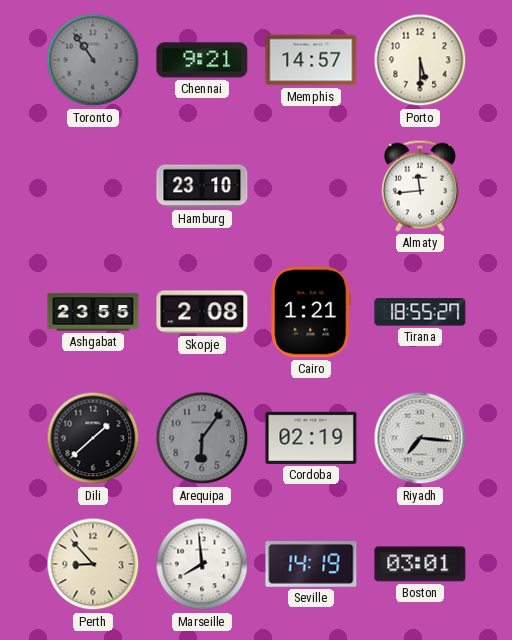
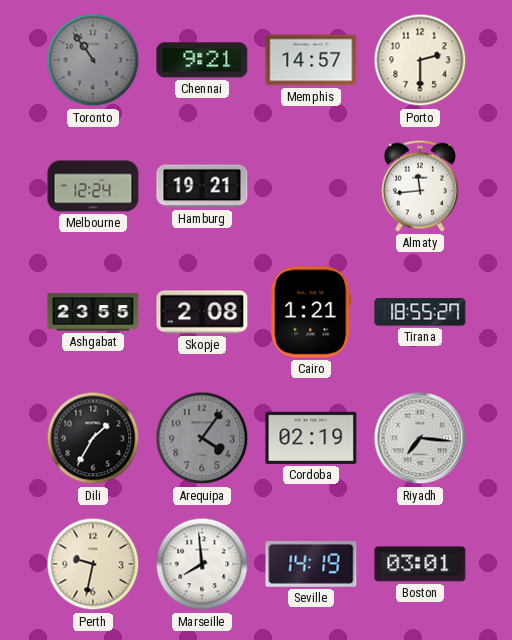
Porto: 5:30 -> 2:30 (420, 60)
Melbourne: none -> 12:24 (93, 186)
Hamburg: 23:10 -> 19:21 (202, 186)
Dili: 1:38 -> 1:35 (93, 438)
Arequipa: 6:06 -> 4:06 (202, 438)
Perth: 8:53 -> 9:32 (93, 564)
